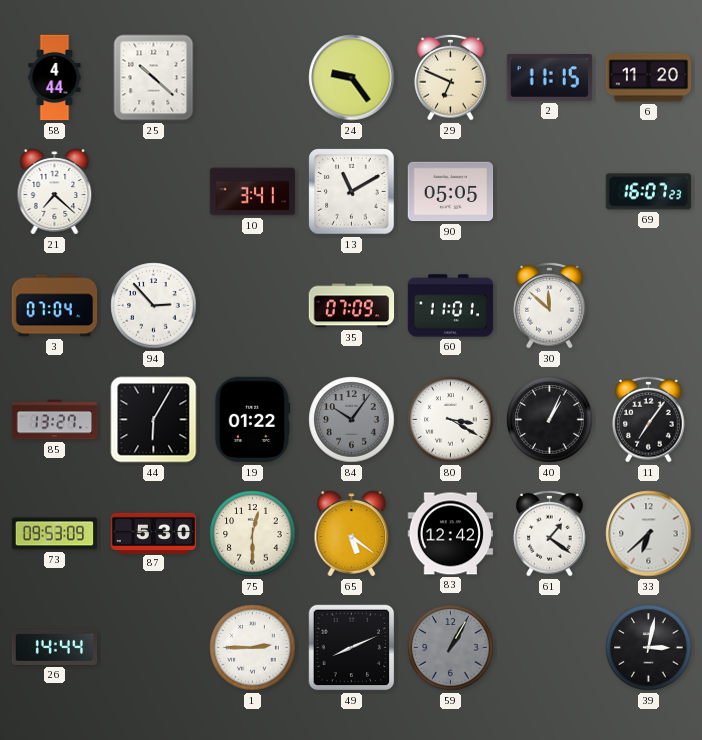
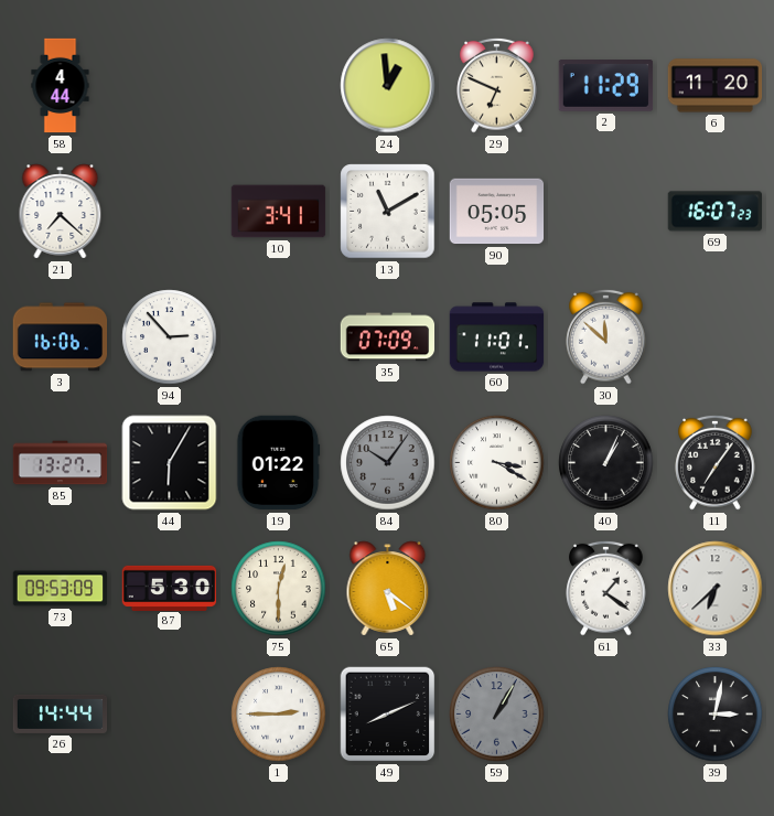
25: 10:22 -> none (154, 78)
24: 9:24 -> 12:59 (388, 86)
2: 11:15 -> 11:29 (606, 86)
3: 07:04 -> 16:06 (61, 337)
83: 12:42 -> none (451, 534)
